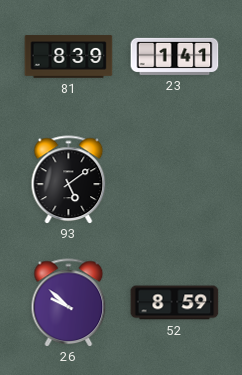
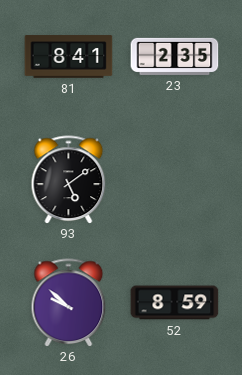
81: 8:39 -> 8:41 (69, 57)
23: 1:41 -> 2:35 (175, 56)
